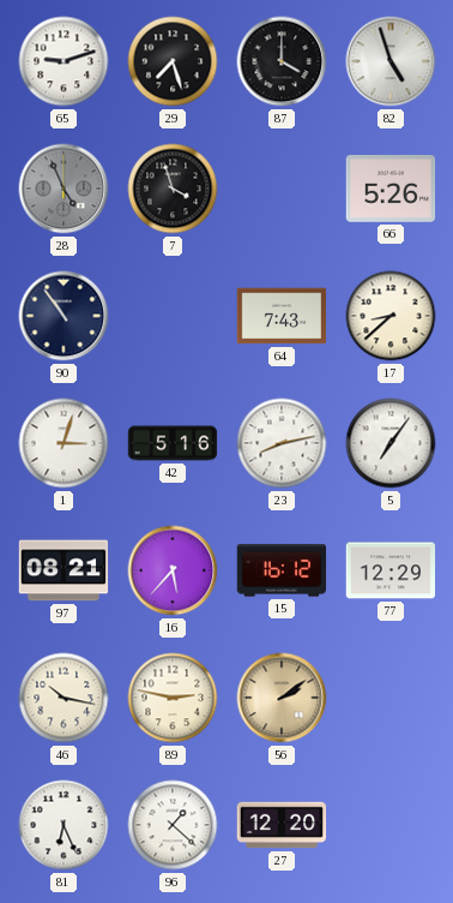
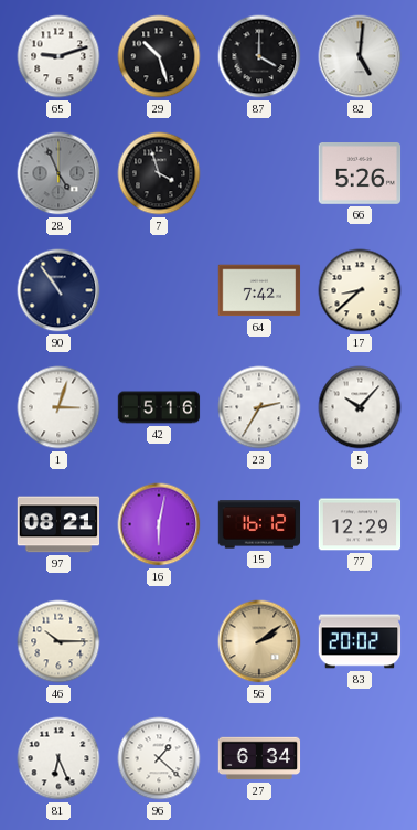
29: 7:27 -> 10:27 (159, 56)
82: 4:57 -> 5:01 (360, 56)
64: 7:43 -> 7:42 (259, 290)
23: 8:13 -> 2:35 (259, 407)
5: 7:06 -> 10:07 (360, 407)
16: 5:37 -> 6:02 (159, 524)
46: 10:17 -> 10:15 (58, 641)
89: 2:47 -> none (173, 698)
83: none -> 20:02 (360, 641)
27: 12:20 -> 6:34 (259, 758)
